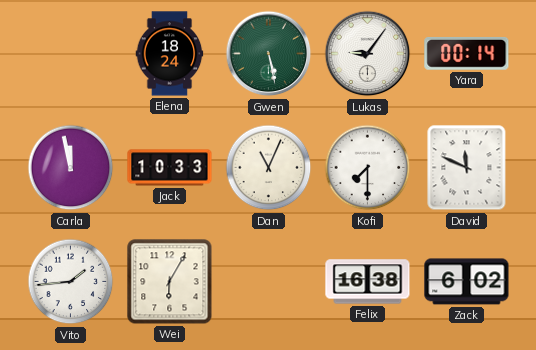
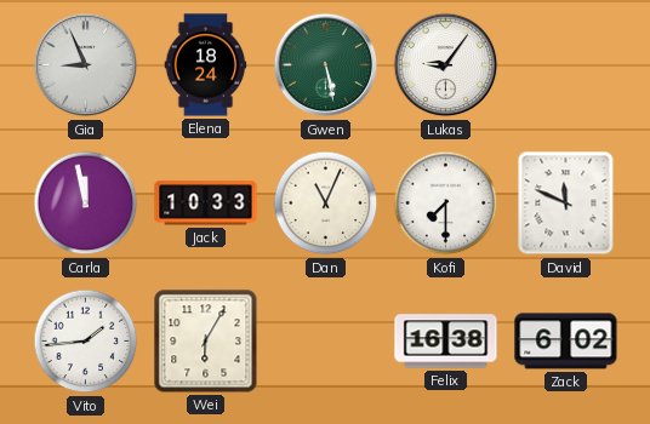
Gia: none -> 8:56 (86, 65)
Yara: 00:14 -> none (467, 53)
